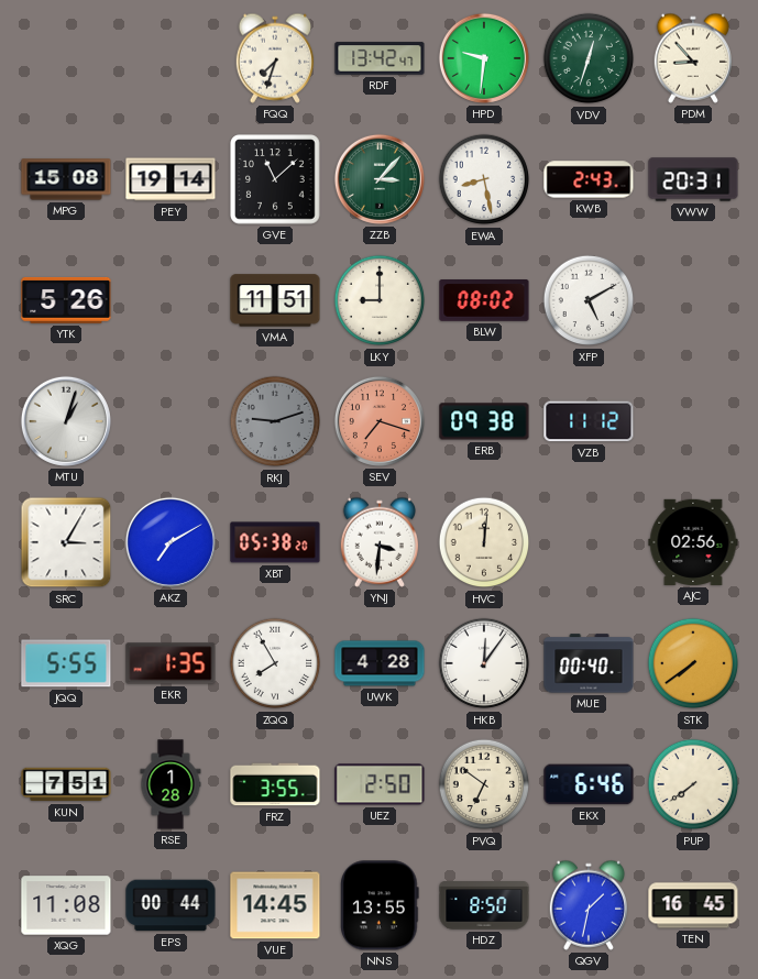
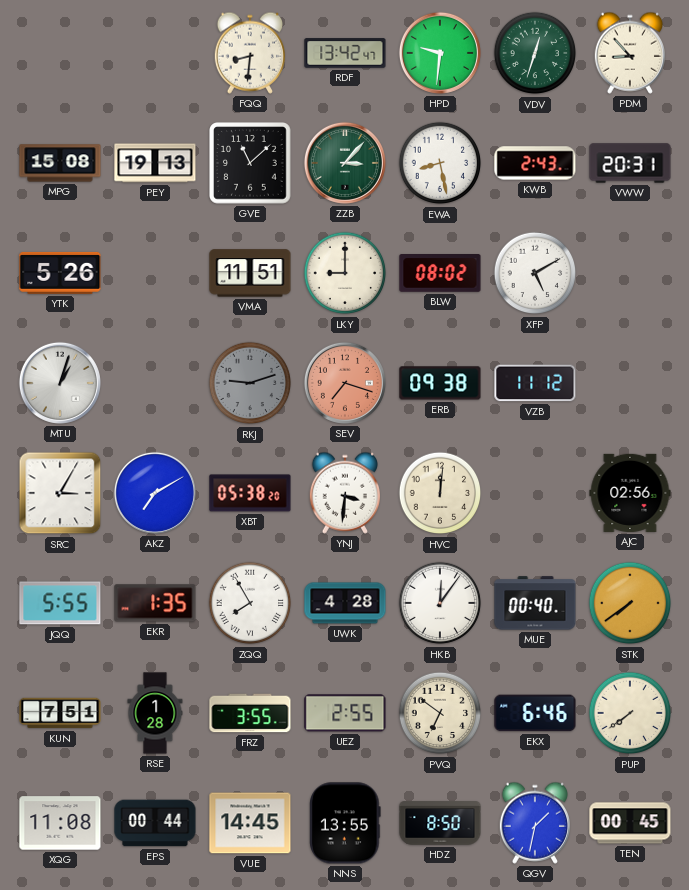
FQQ: 7:33 -> 8:31 (249, 53)
PEY: 19:14 -> 19:13 (155, 163)
UEZ: 2:50 -> 2:55 (345, 713)
TEN: 16:45 -> 00:45 (630, 823)
